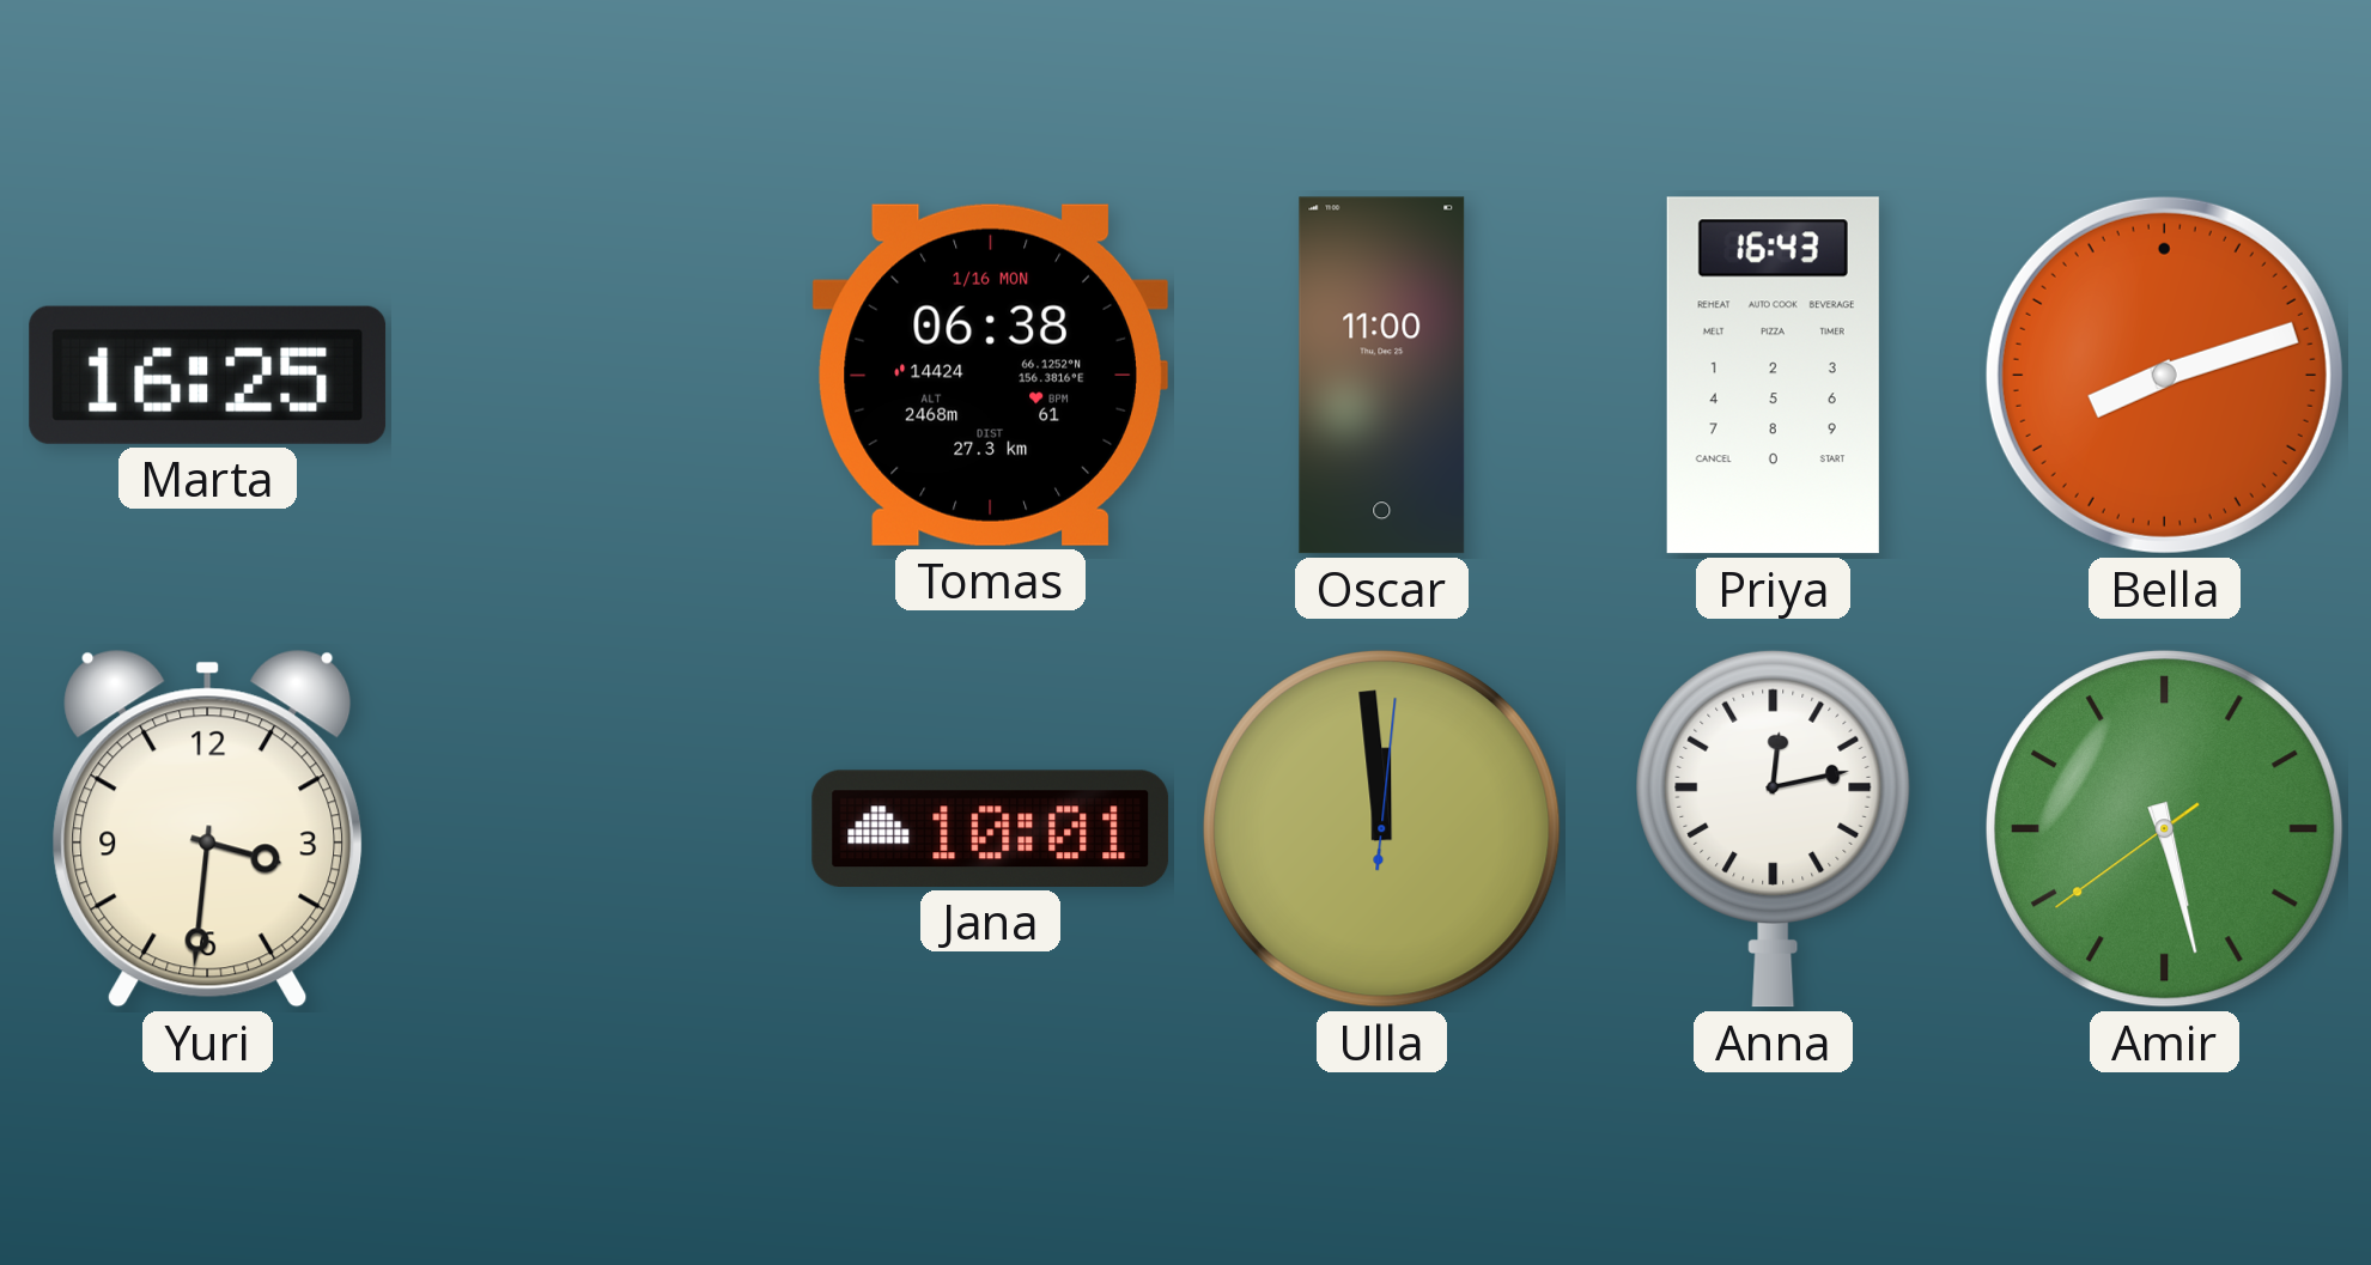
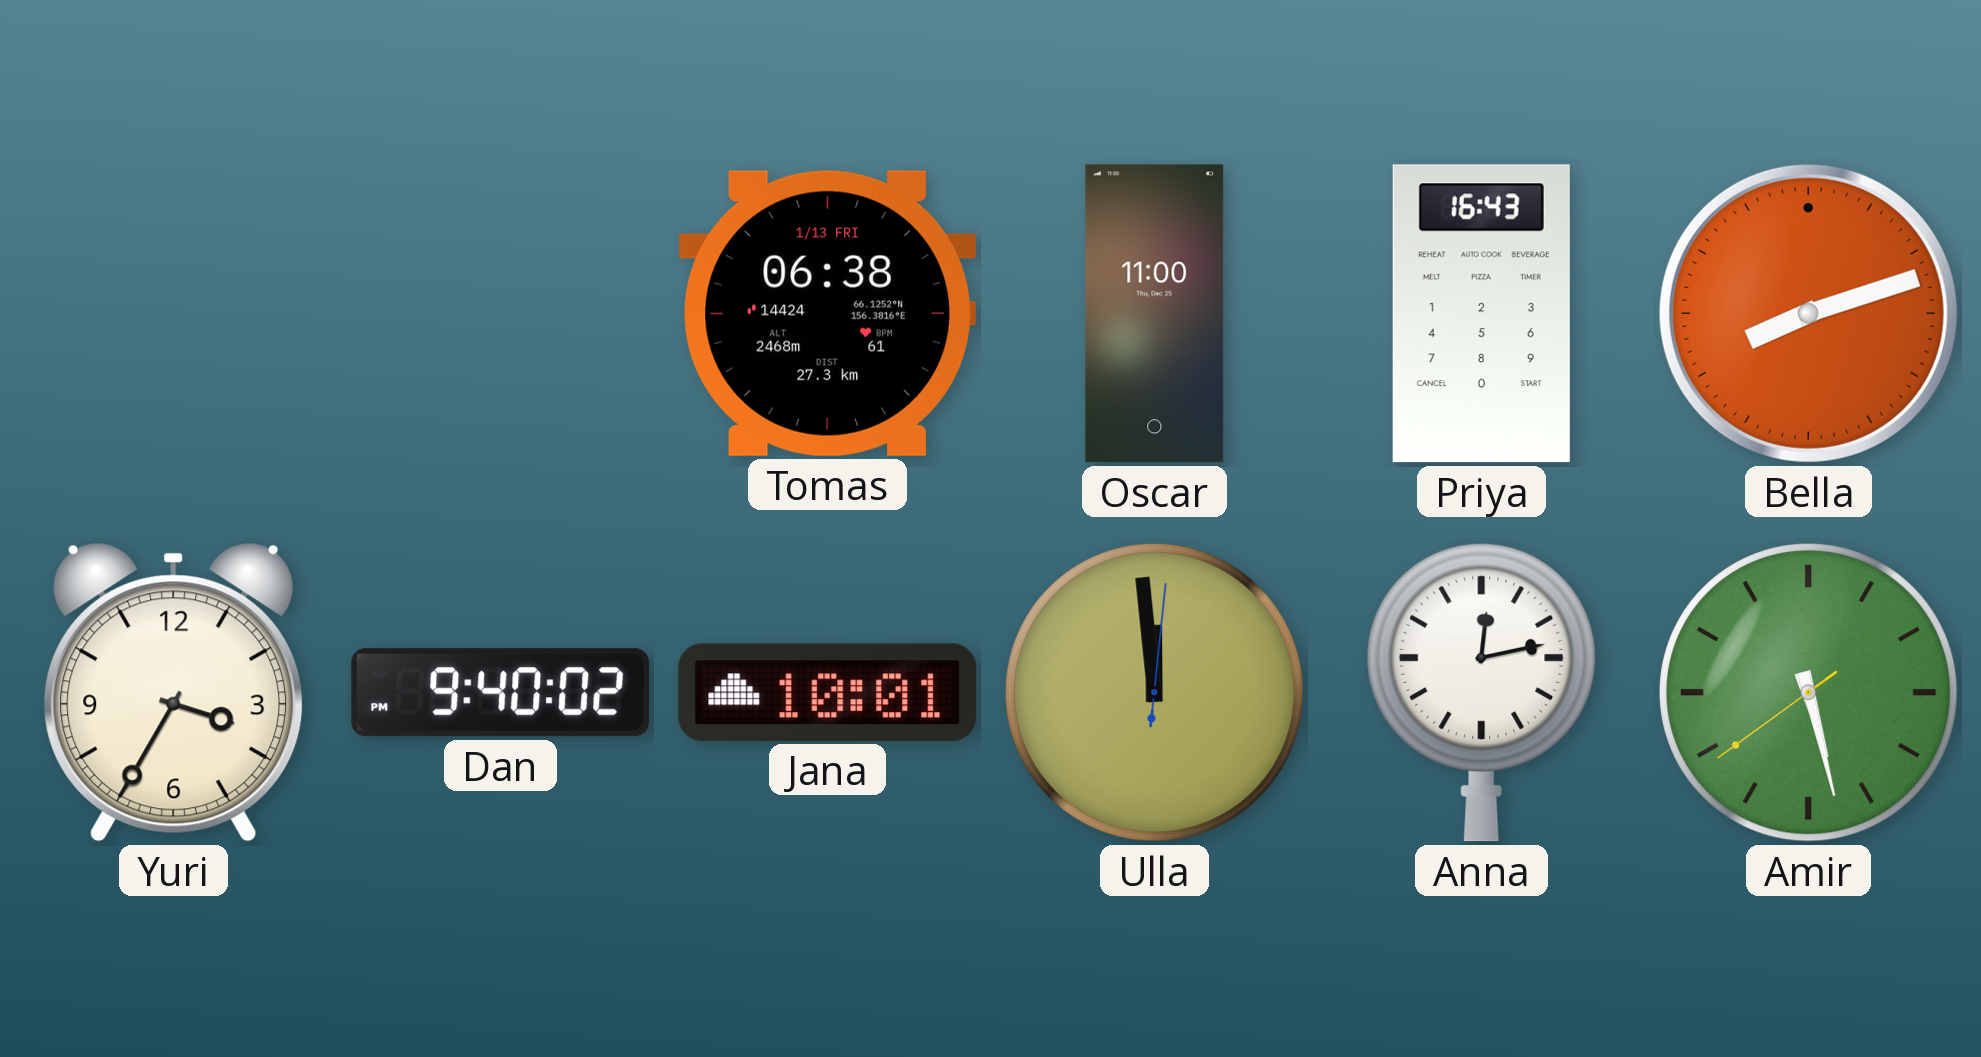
Marta: 16:25 -> none (208, 375)
Tomas date: 1/16 MON -> 1/13 FRI (827, 313)
Yuri: 3:31 -> 3:35 (174, 692)
Dan: none -> 9:40 (501, 693)
